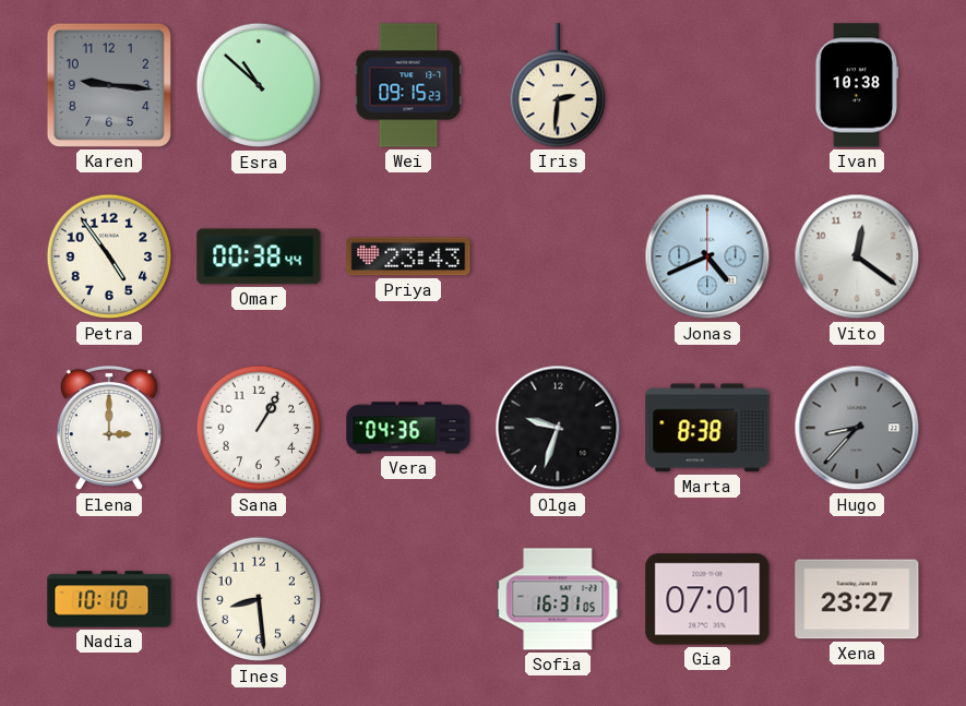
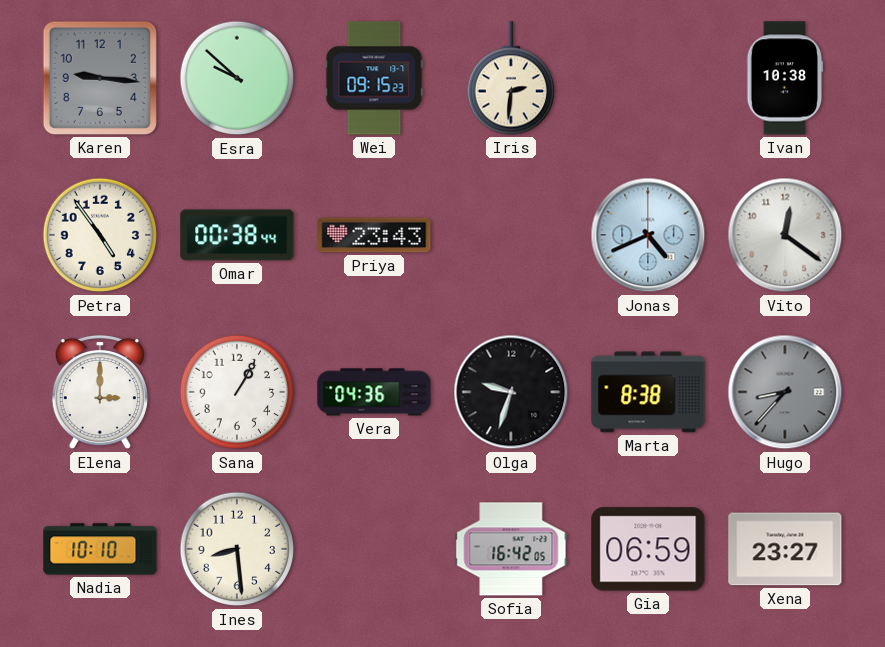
Esra: 10:52 -> 9:52 (237, 78)
Sofia: 16:31 -> 16:42 (511, 549)
Gia: 07:01 -> 06:59 (648, 549)
